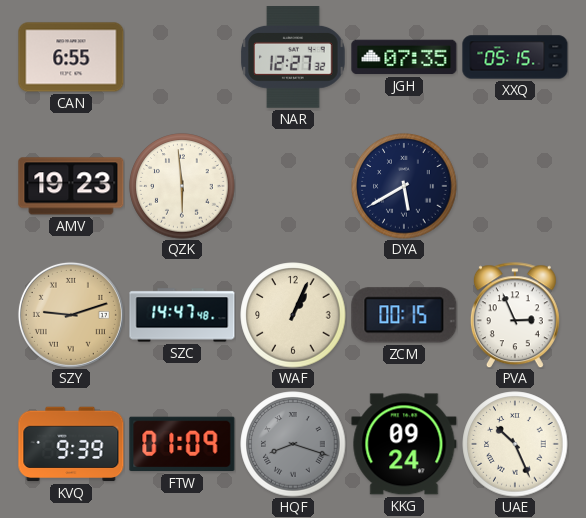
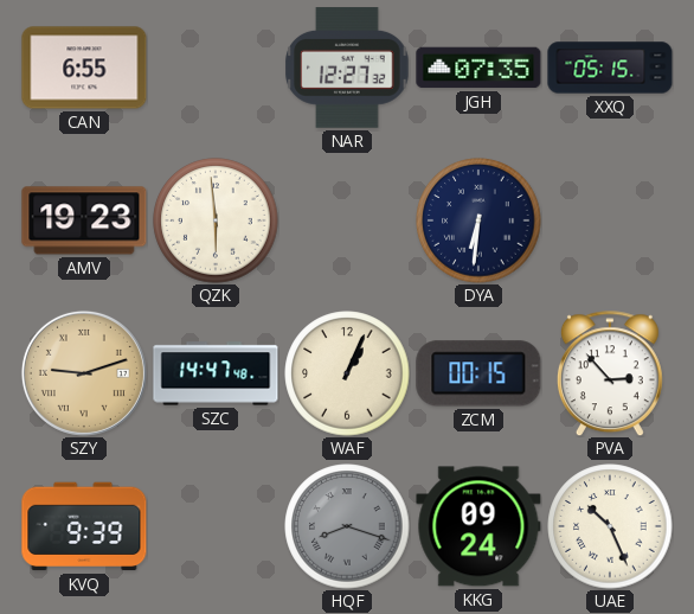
DYA: 5:40 -> 6:31 (478, 220)
PVA: 2:56 -> 2:53 (610, 373)
FTW: 01:09 -> none (182, 444)
